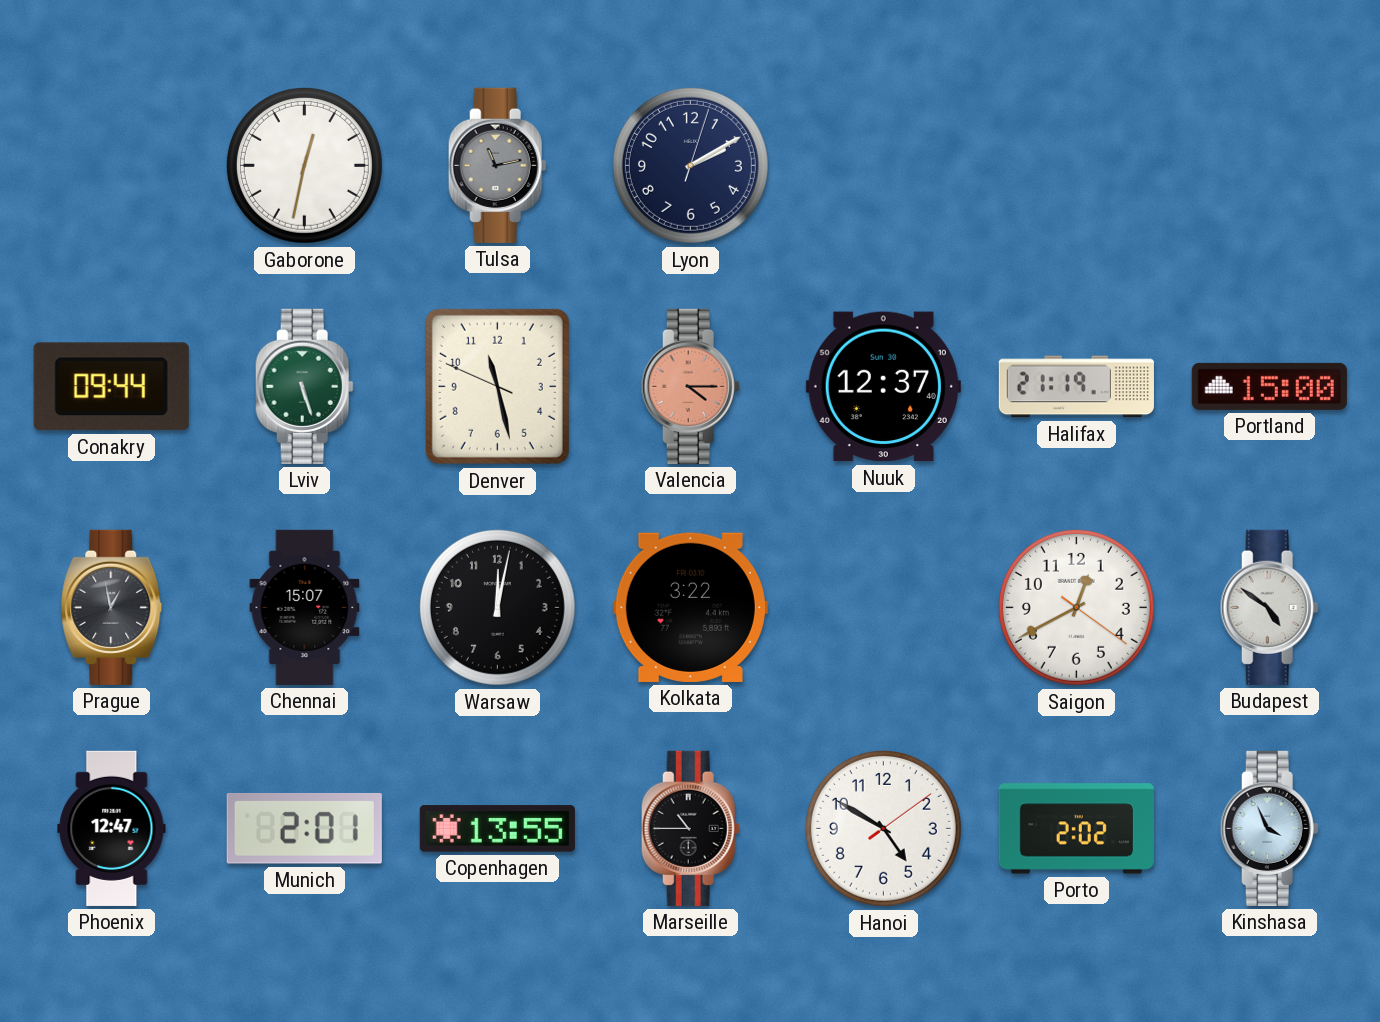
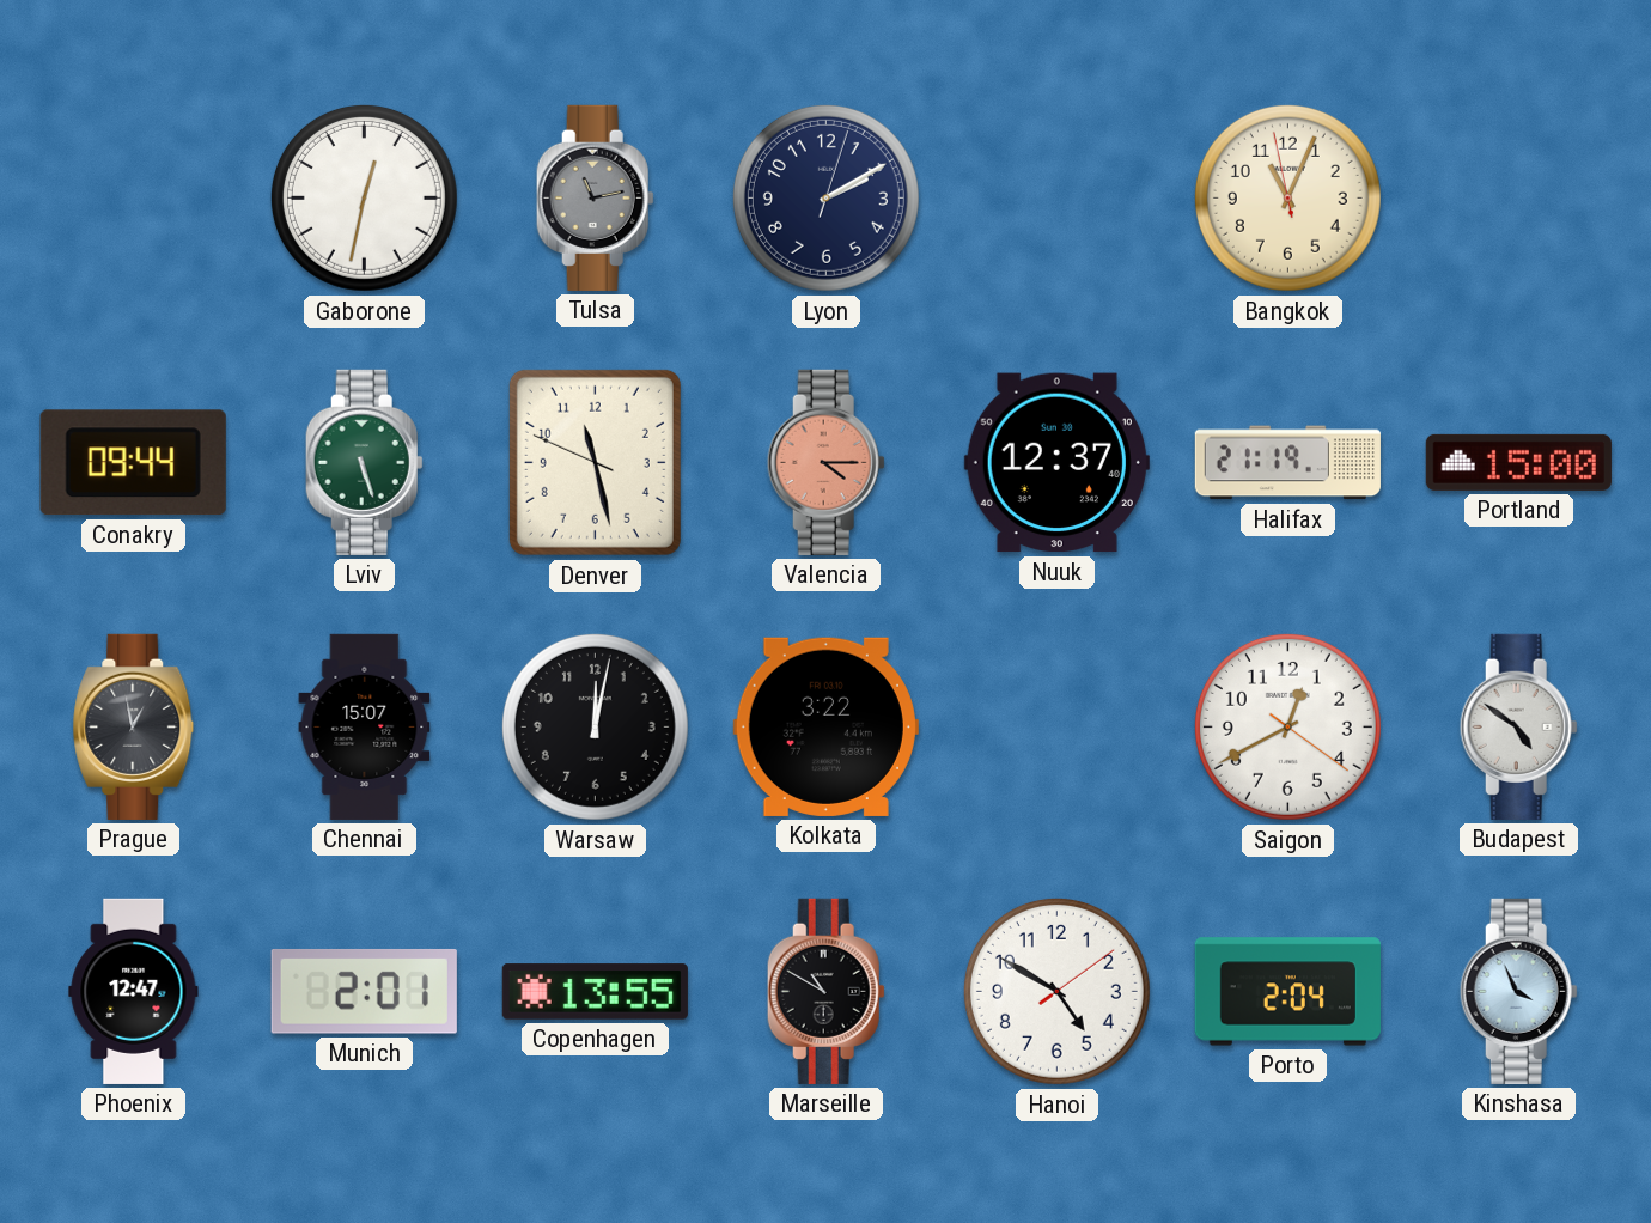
Bangkok: none -> 11:03 (1287, 197)
Marseille: 10:45 -> 10:50 (825, 991)
Porto: 2:02 -> 2:04 (1287, 992)
